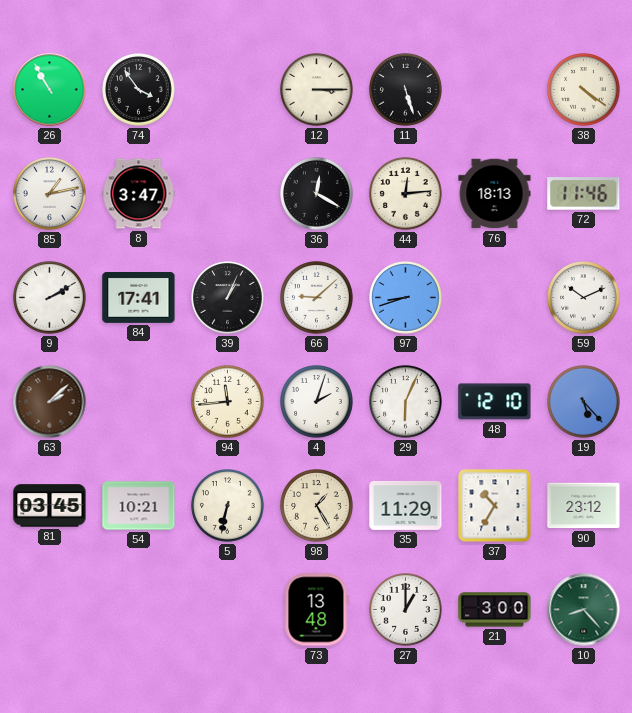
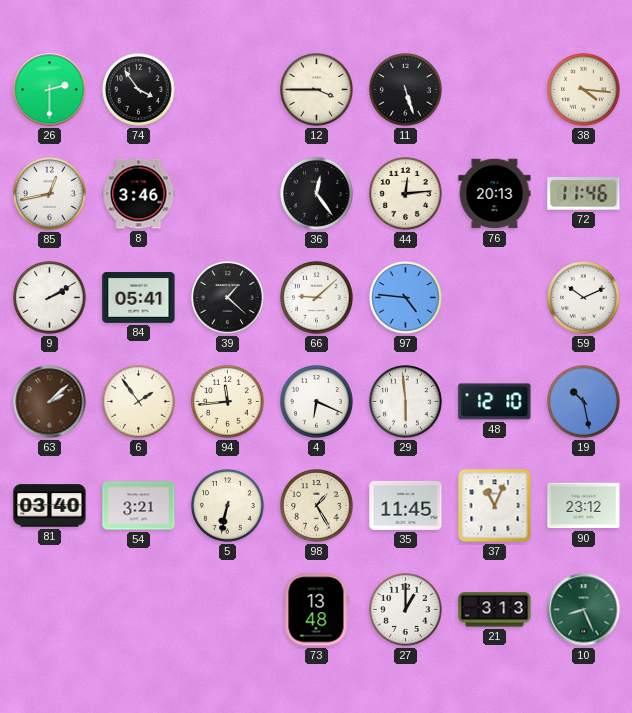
26: 10:55 -> 2:30 (50, 90)
12: 3:15 -> 3:45 (317, 90)
38: 4:21 -> 4:16 (584, 90)
85: 1:13 -> 12:43 (50, 194)
8: 3:47 -> 3:46 (139, 194)
36: 12:20 -> 12:24 (317, 194)
76: 18:13 -> 20:13 (495, 194)
84: 17:41 -> 05:41 (139, 298)
39: 1:04 -> 1:22 (228, 298)
97: 8:42 -> 4:46 (406, 298)
6: none -> 1:54 (139, 402)
4: 2:03 -> 6:19 (317, 402)
29: 6:04 -> 5:59 (406, 402)
19: 5:23 -> 10:28 (584, 402)
81: 03:45 -> 03:40 (50, 506)
54: 10:21 -> 3:21 (139, 506)
35: 11:29 -> 11:45 (406, 505)
37: 10:35 -> 11:04 (495, 506)
21: 3:00 -> 3:13 (495, 610)
10: 8:23 -> 8:26 (584, 610)
